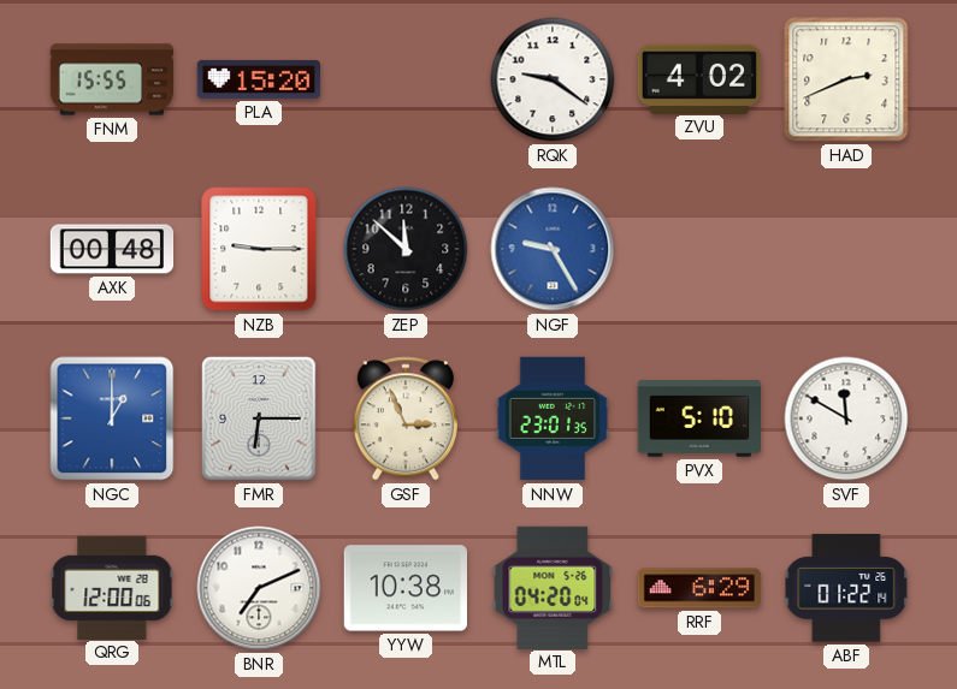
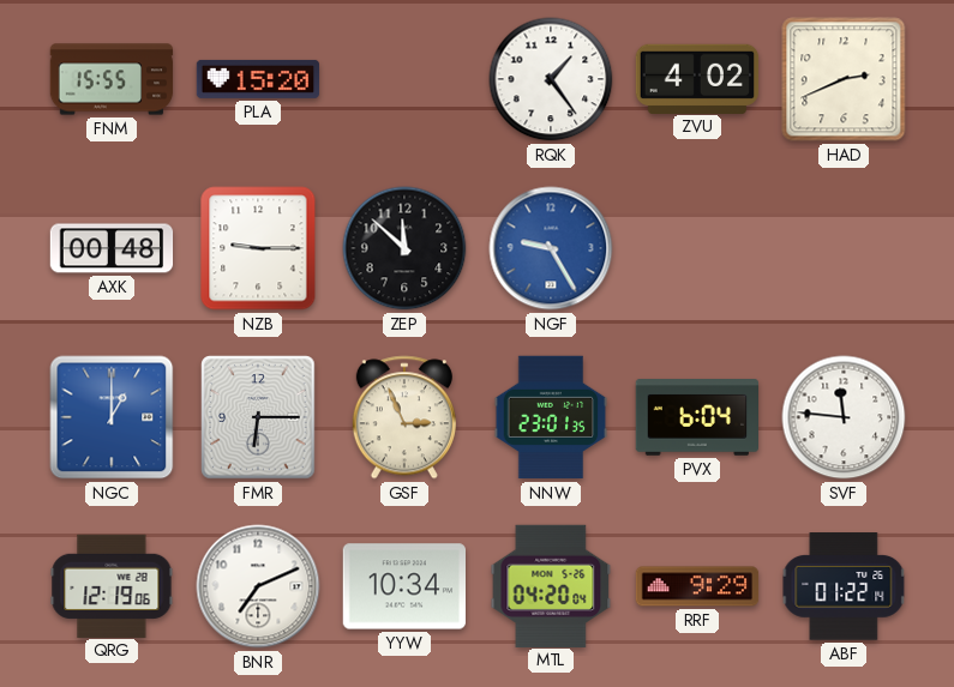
RQK: 9:21 -> 1:24 (551, 79)
PVX: 5:10 -> 6:04 (697, 418)
SVF: 11:50 -> 11:46 (844, 417)
QRG: 12:00 -> 12:19 (112, 585)
YYW: 10:38 -> 10:34 (403, 586)
RRF: 6:29 -> 9:29 (697, 586)
